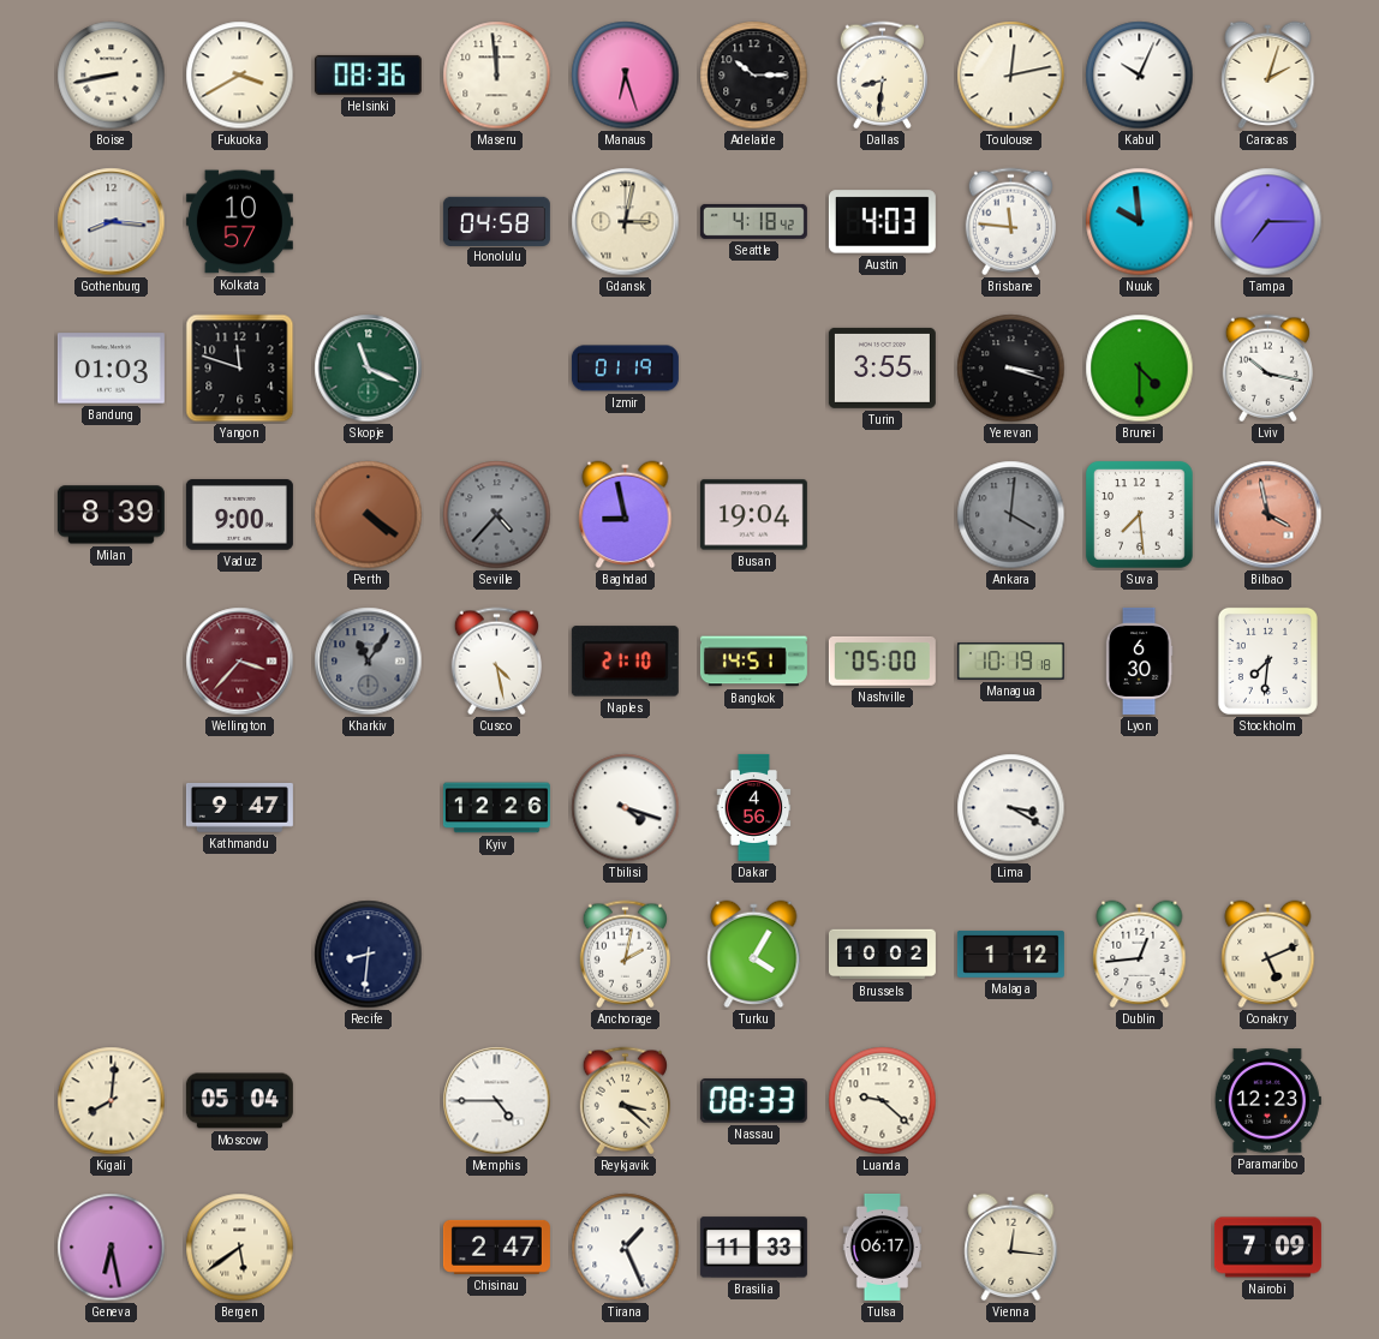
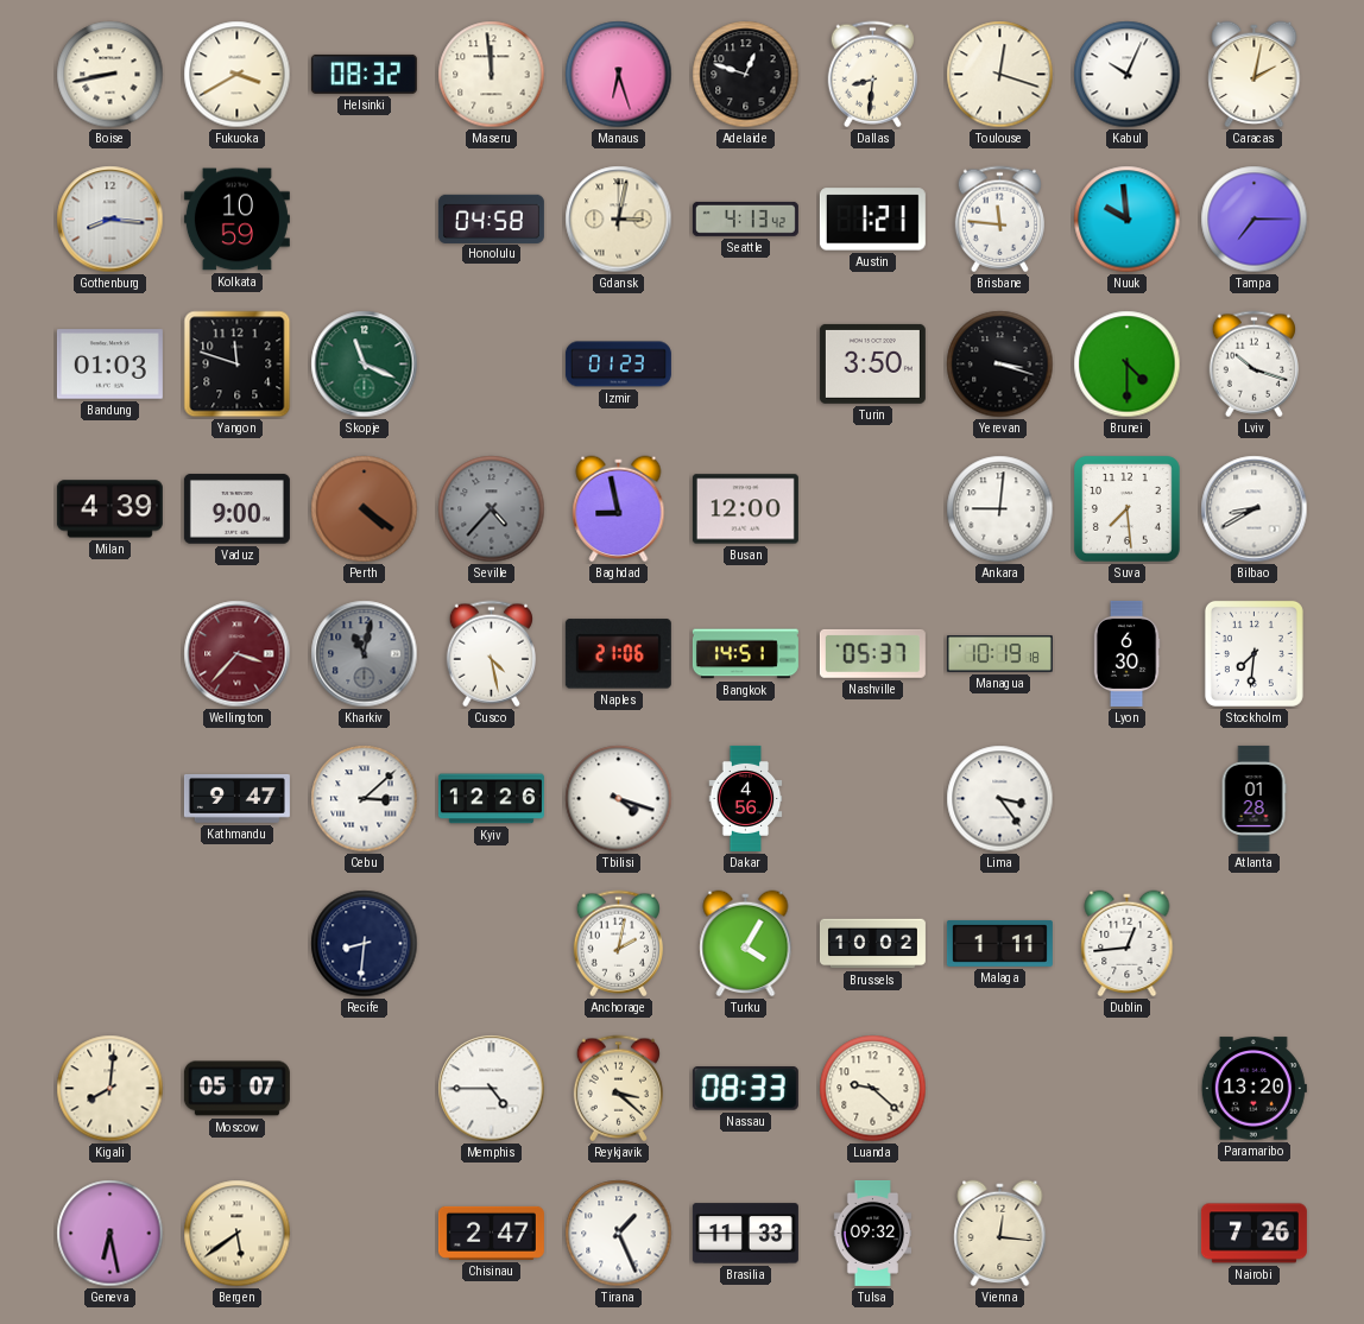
Helsinki: 08:36 -> 08:32 (364, 74)
Adelaide: 10:15 -> 12:48 (746, 75)
Toulouse: 12:13 -> 12:18 (1000, 75)
Caracas: 2:03 -> 2:02 (1255, 75)
Kolkata: 10:57 -> 10:59 (236, 220)
Seattle: 4:18 -> 4:13 (745, 218)
Austin: 4:03 -> 1:21 (872, 220)
Izmir: 01:19 -> 01:23 (618, 365)
Turin: 3:55 -> 3:50 (872, 363)
Lviv: 10:17 -> 10:18 (1254, 365)
Milan: 8:39 -> 4:39 (109, 509)
Busan: 19:04 -> 12:00 (745, 509)
Ankara: 4:01 -> 9:01 (1000, 509)
Ankara dial: grey -> white (1000, 509)
Bilbao: 3:58 -> 8:40 (1255, 509)
Bilbao dial: salmon -> white (1255, 509)
Kharkiv: 11:06 -> 11:02 (365, 654)
Naples: 21:10 -> 21:06 (618, 654)
Nashville: 05:00 -> 05:37 (872, 653)
Cebu: none -> 3:08 (365, 799)
Lima: 3:20 -> 3:24 (1000, 799)
Atlanta: none -> 01:28 (1254, 798)
Malaga: 1:12 -> 1:11 (999, 943)
Conakry: 5:11 -> none (1268, 955)
Moscow: 05:04 -> 05:07 (236, 1089)
Paramaribo: 12:23 -> 13:20 (1254, 1089)
Tulsa: 06:17 -> 09:32 (873, 1233)
Nairobi: 7:09 -> 7:26 (1254, 1234)
